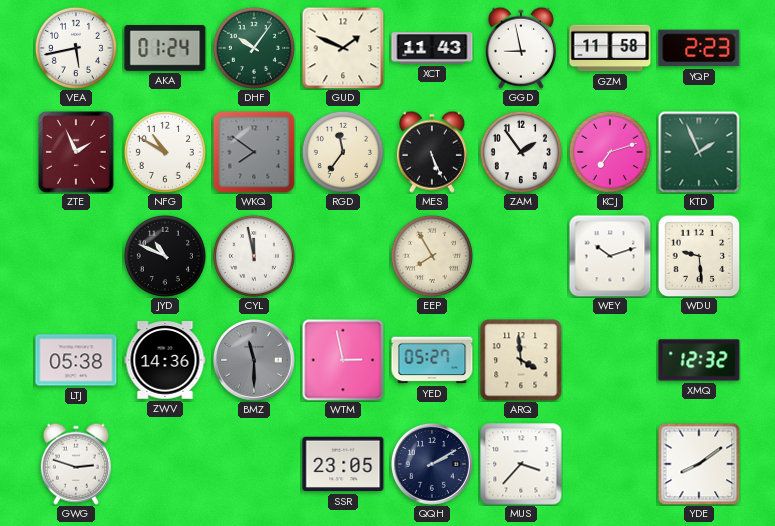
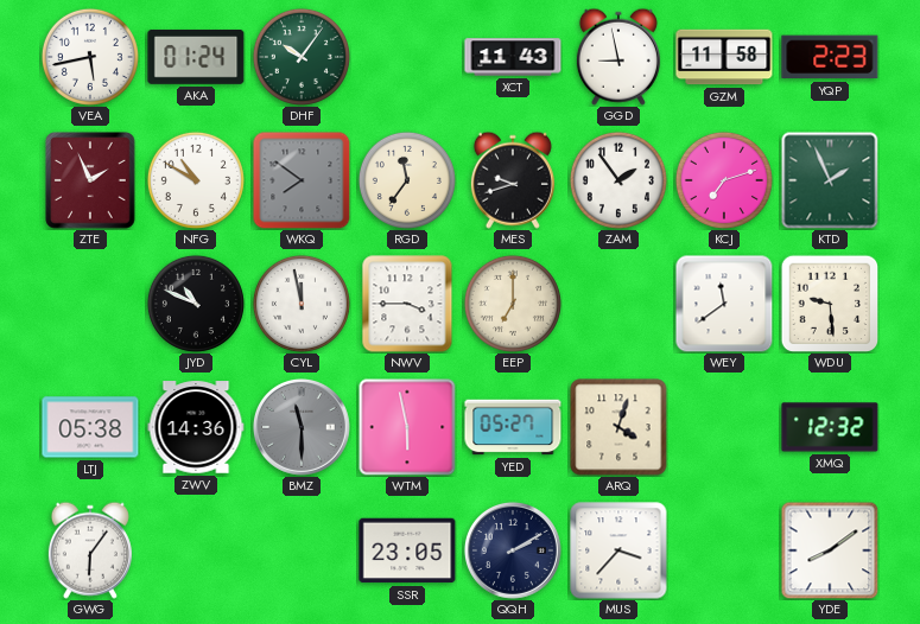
GUD: 1:49 -> none (343, 48)
MES: 5:26 -> 9:42 (513, 180)
NWV: none -> 3:45 (407, 304)
EEP: 7:55 -> 7:00 (513, 304)
WEY: 10:12 -> 11:39 (724, 304)
WTM: 2:58 -> 5:58 (407, 427)
ARQ: 3:59 -> 4:03 (618, 427)
GWG: 2:48 -> 6:06 (90, 550)
